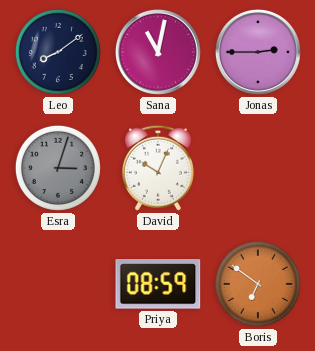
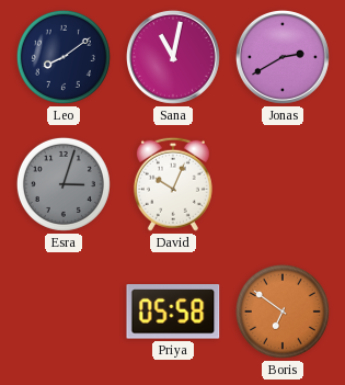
Jonas: 2:45 -> 2:40 (283, 57)
Priya: 08:59 -> 05:58 (173, 312)
